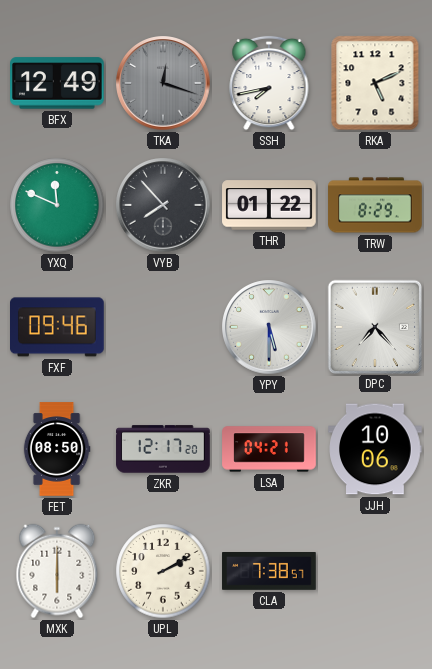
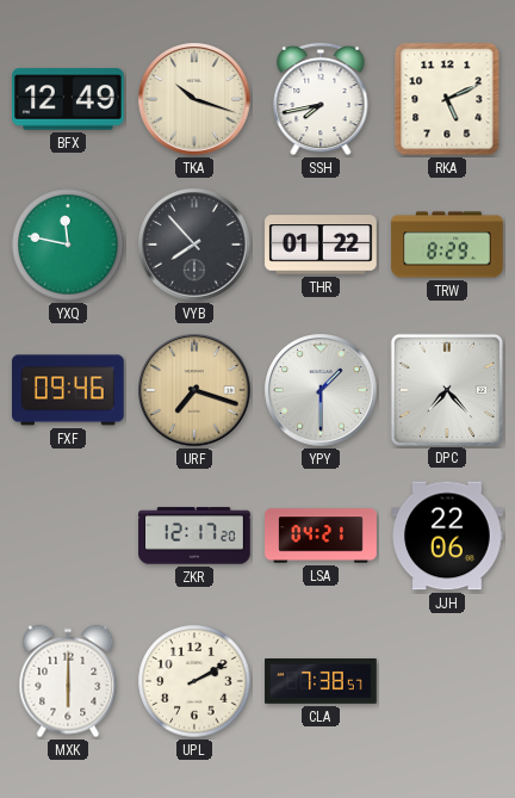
TKA: 12:18 -> 10:18 (194, 99)
TKA dial: grey -> cream (194, 99)
YXQ: 11:49 -> 11:47 (68, 245)
URF: none -> 7:18 (194, 390)
YPY: 5:30 -> 1:30 (321, 390)
FET: 08:50 -> none (57, 449)
JJH: 10:06 -> 22:06 (447, 536)
